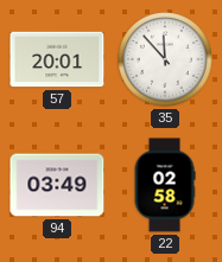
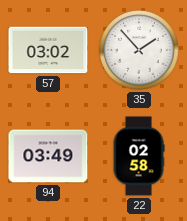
57: 20:01 -> 03:02 (48, 50)
35: 11:53 -> 1:53 (139, 50)
